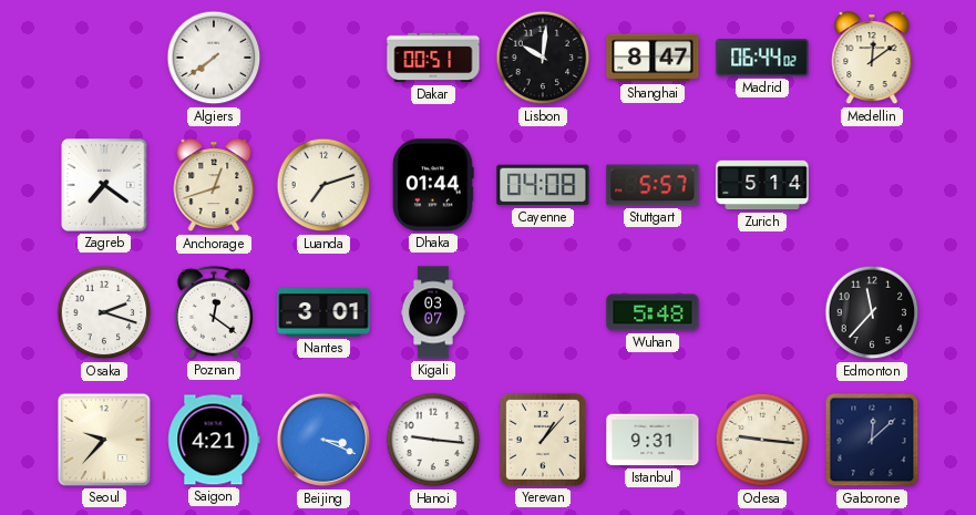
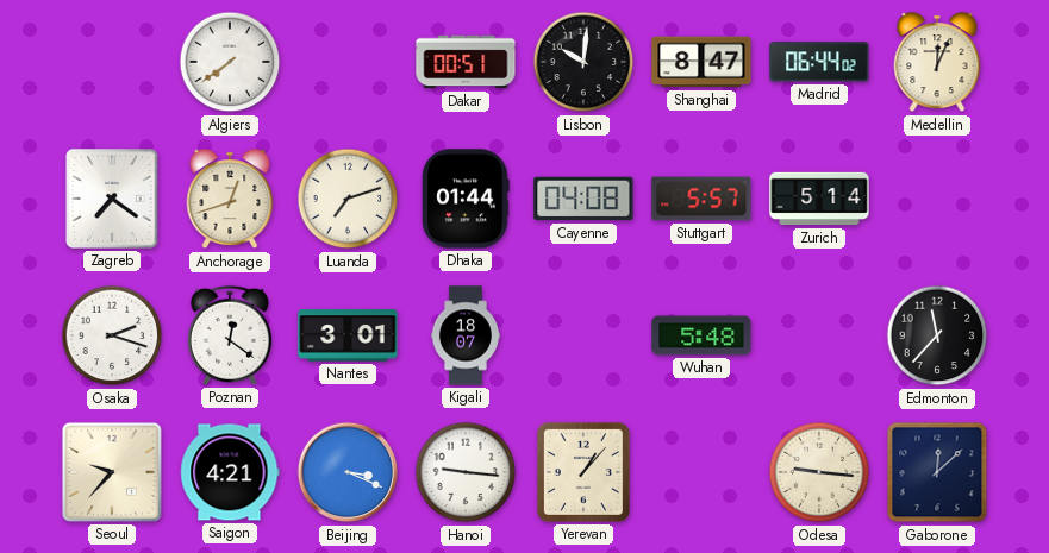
Medellin: 12:09 -> 12:04 (937, 63)
Kigali: 03:07 -> 18:07 (466, 335)
Istanbul: 9:31 -> none (653, 440)
